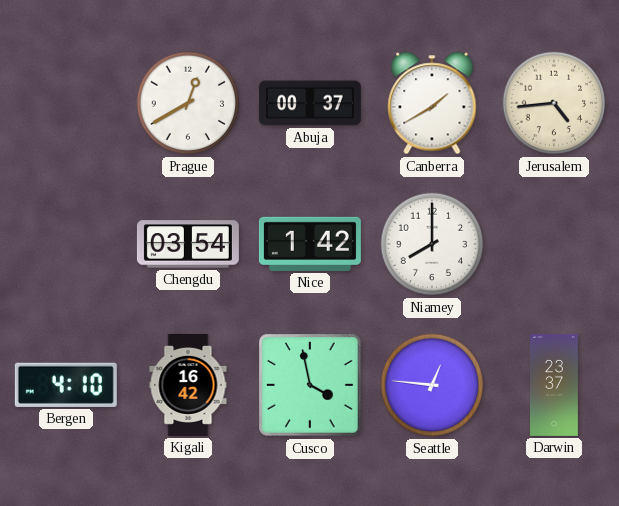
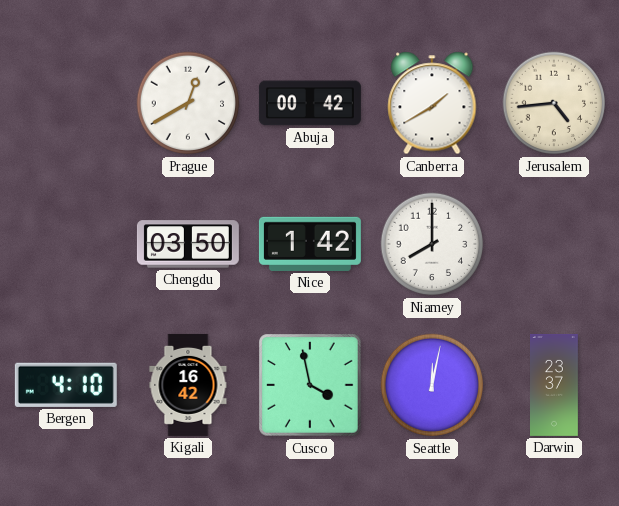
Abuja: 00:37 -> 00:42 (310, 103)
Chengdu: 03:54 -> 03:50 (188, 244)
Seattle: 12:46 -> 12:02 (432, 385)
